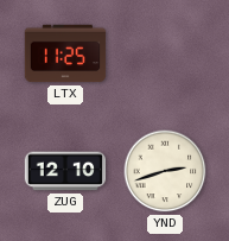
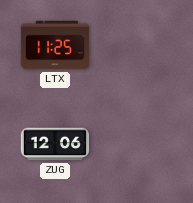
ZUG: 12:10 -> 12:06 (55, 144)
YND: 2:42 -> none (165, 171)
